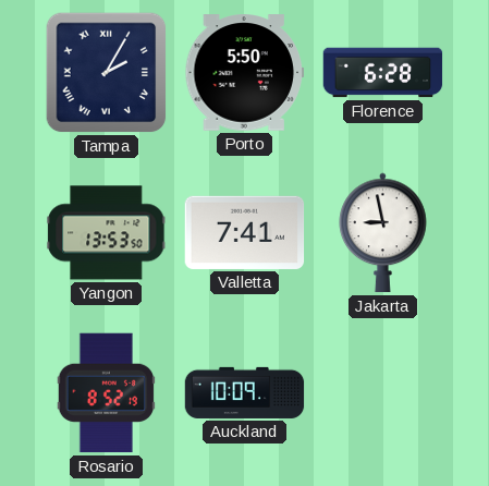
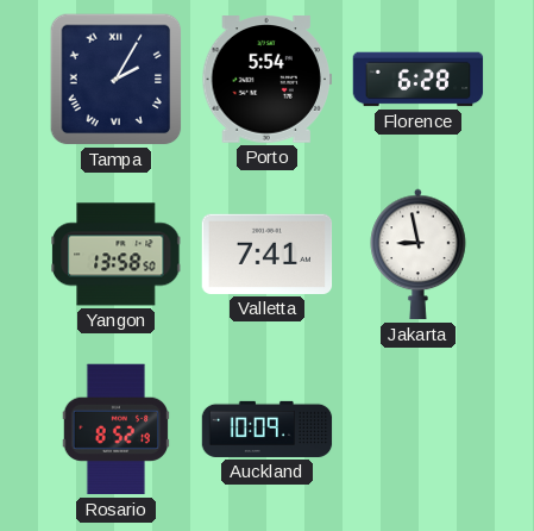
Porto: 5:50 -> 5:54 (268, 80)
Yangon: 13:53 -> 13:58 (117, 255)
